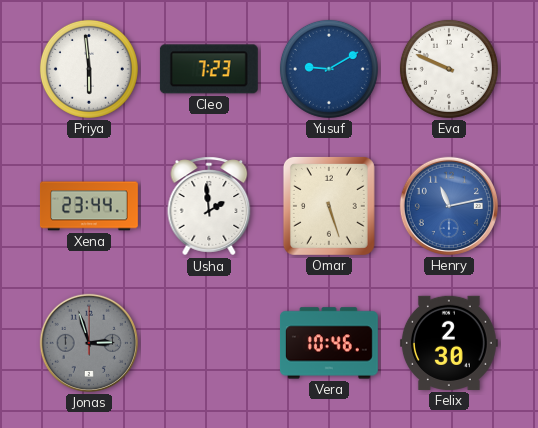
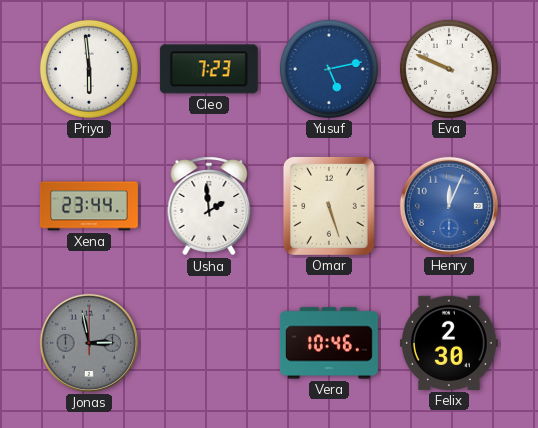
Yusuf: 9:10 -> 5:13 (329, 69)
Henry: 11:13 -> 12:04 (449, 206)
Jonas: 2:57 -> 2:58 (89, 343)
